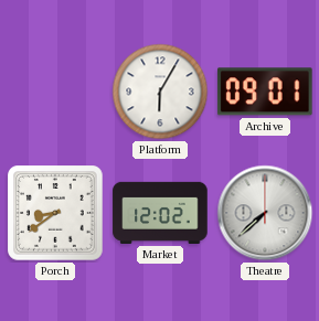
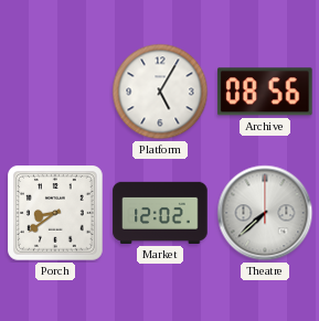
Platform: 6:05 -> 5:05 (160, 92)
Archive: 09:01 -> 08:56 (265, 92)
